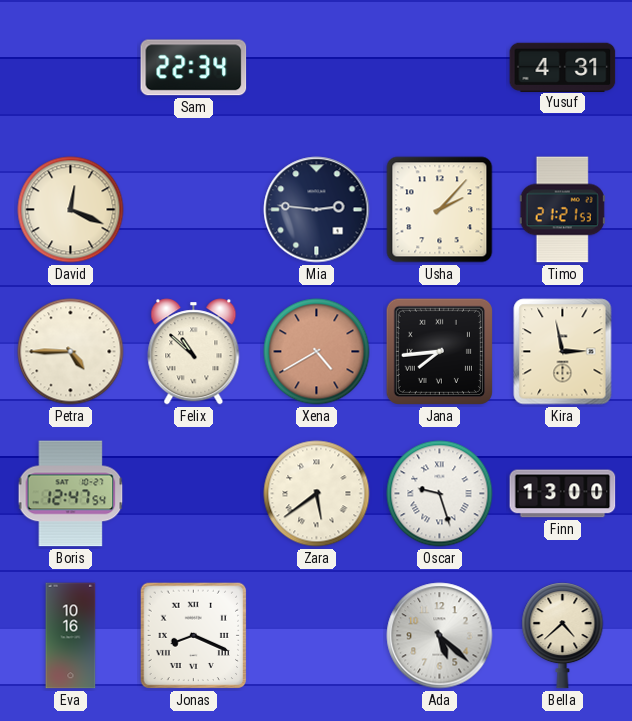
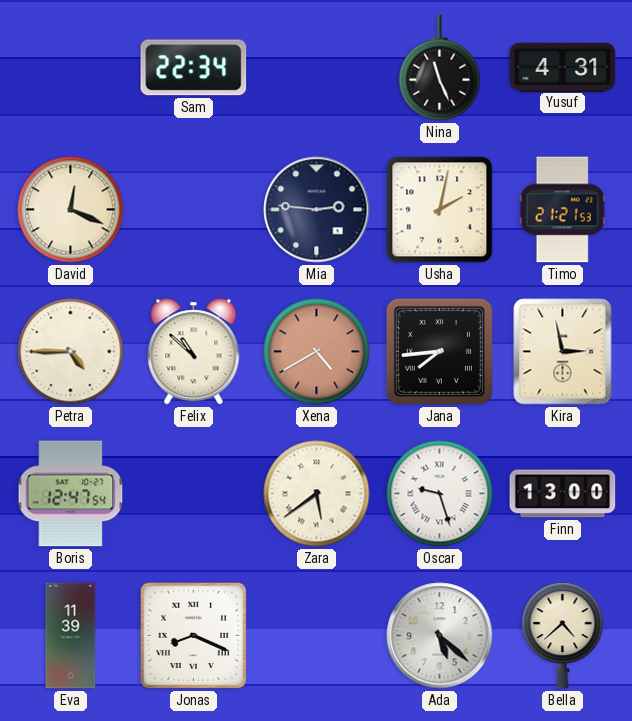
Nina: none -> 11:26 (440, 68)
Usha: 2:07 -> 2:02 (440, 210)
Eva: 10:16 -> 11:39 (71, 636)
